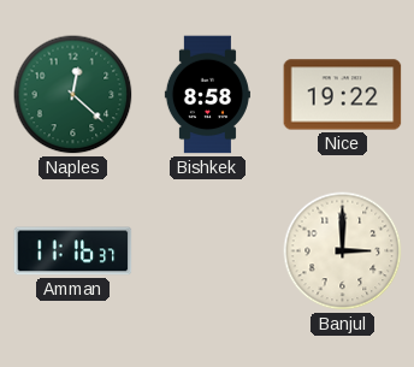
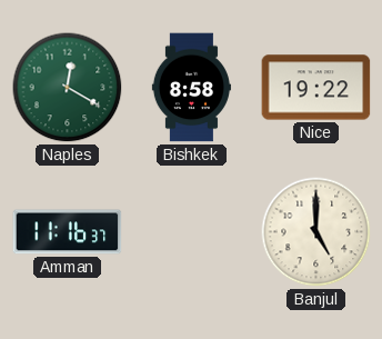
Naples: 12:22 -> 12:20 (68, 88)
Banjul: 3:00 -> 5:00 (316, 232)
